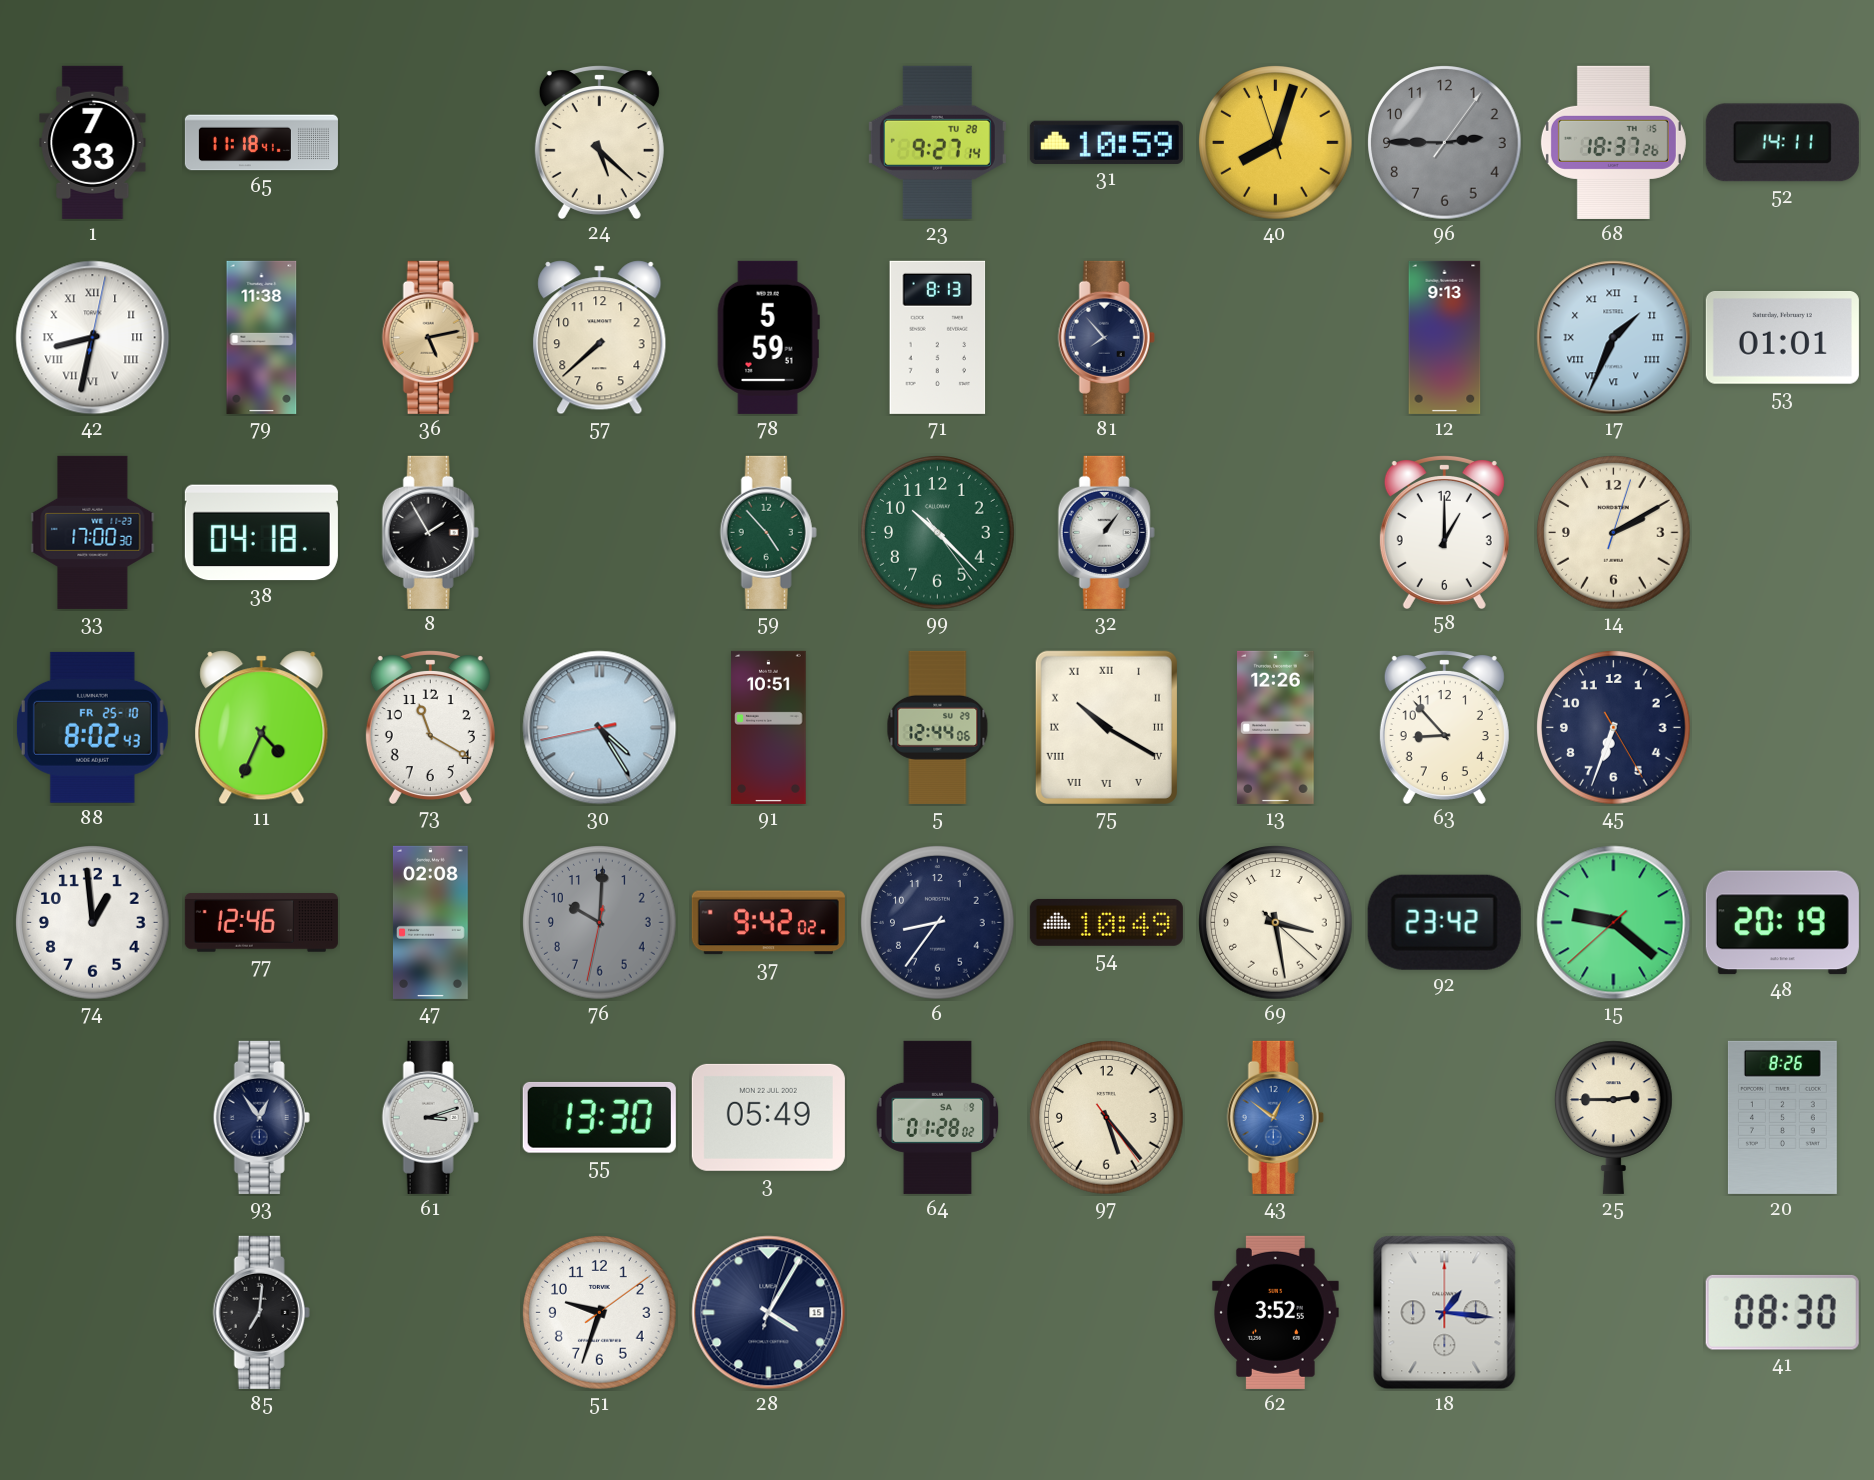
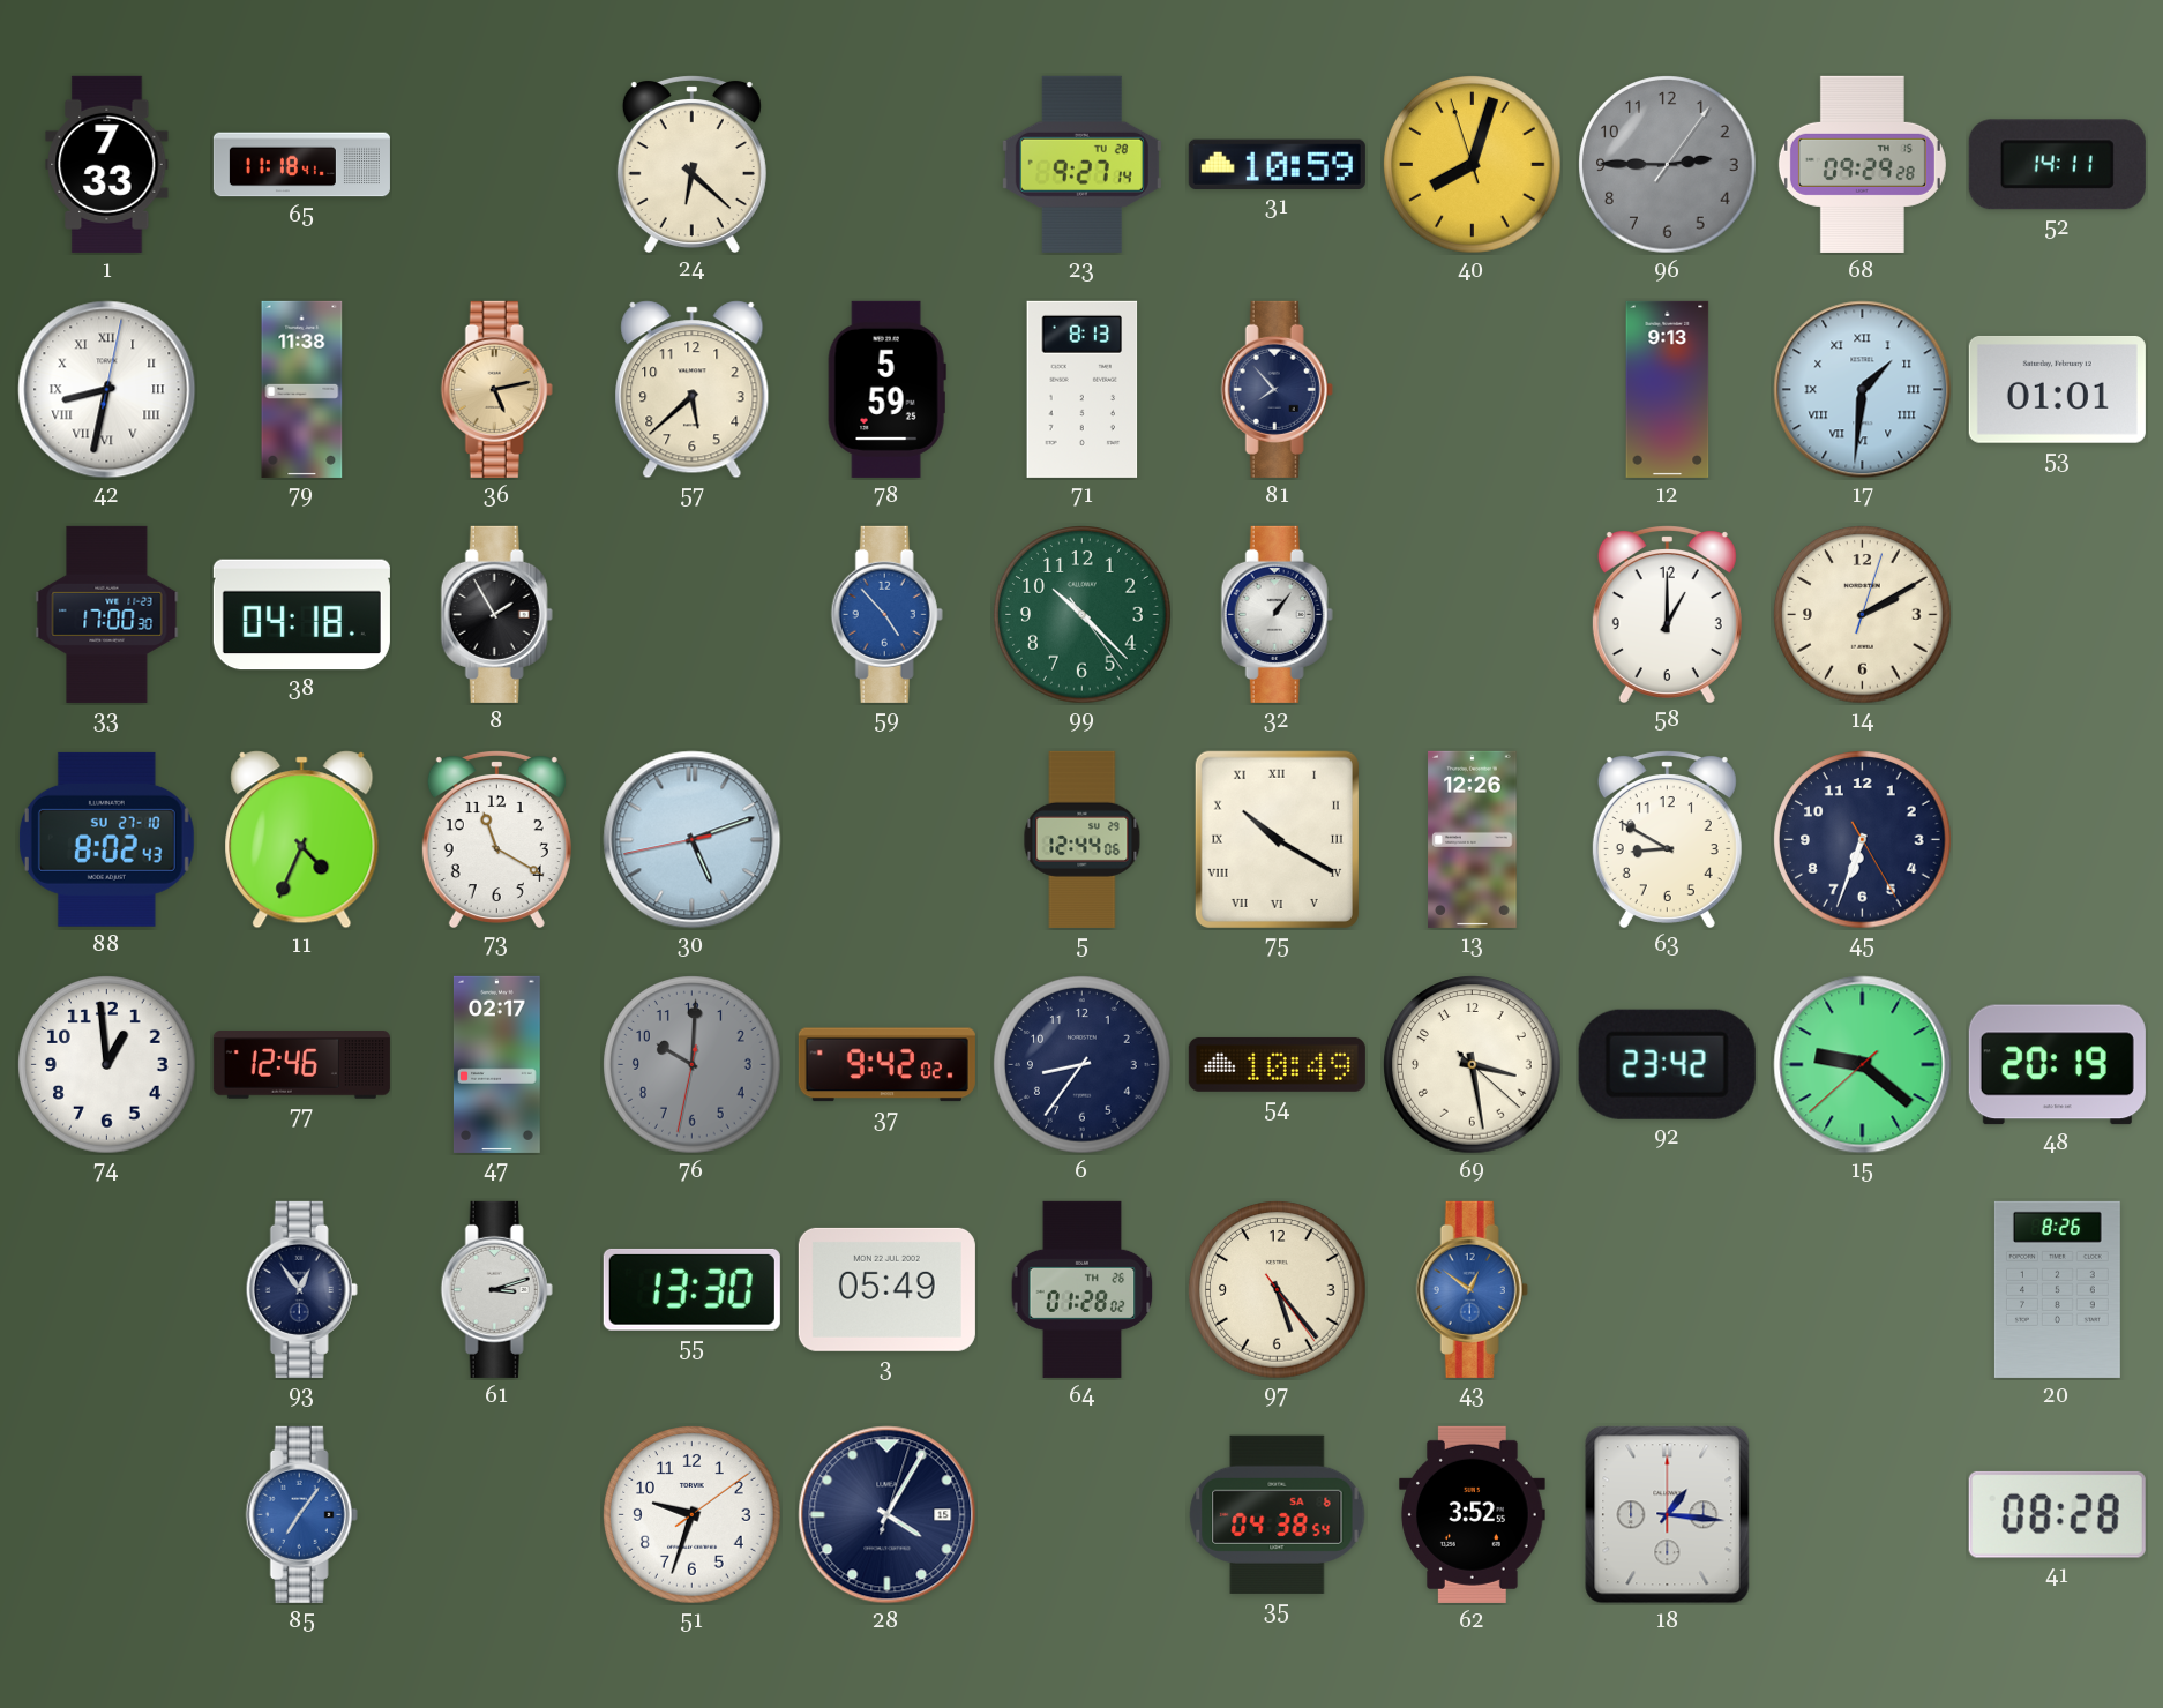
24: 5:22 -> 6:22 (691, 164)
68: 18:37 -> 09:29 (1862, 164)
57: 7:38 -> 5:38 (693, 390)
78: 5:59:51 -> 5:59:25 (886, 389)
17: 1:34 -> 1:31 (1863, 390)
59 dial: green -> blue (886, 614)
88 date: FR 25-10 -> SU 27-10 (106, 839)
30: 4:24 -> 5:11 (693, 840)
91: 10:51 -> none (769, 727)
63: 8:53 -> 8:50 (1667, 839)
47: 02:08 -> 02:17 (496, 1064)
64 date: SA 9 -> TH 26 (1083, 1289)
25: 2:45 -> none (1614, 1117)
85: 7:01 -> 7:06 (301, 1514)
85 dial: black -> blue (301, 1514)
35: none -> 04:38 (1278, 1514)
41: 08:30 -> 08:28 (2057, 1514)
